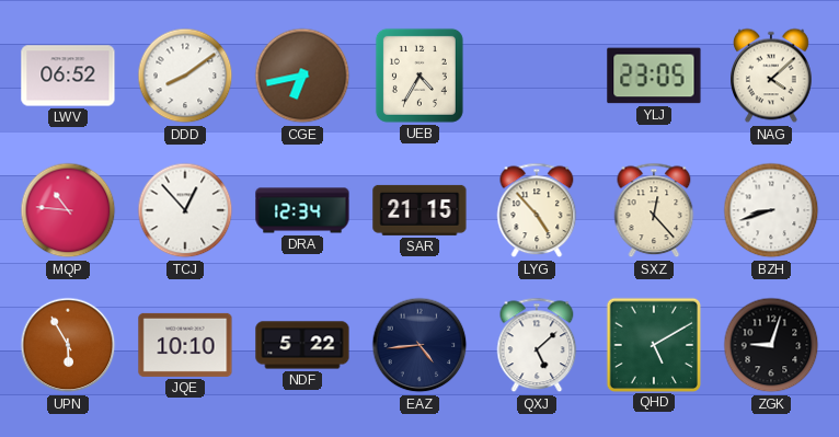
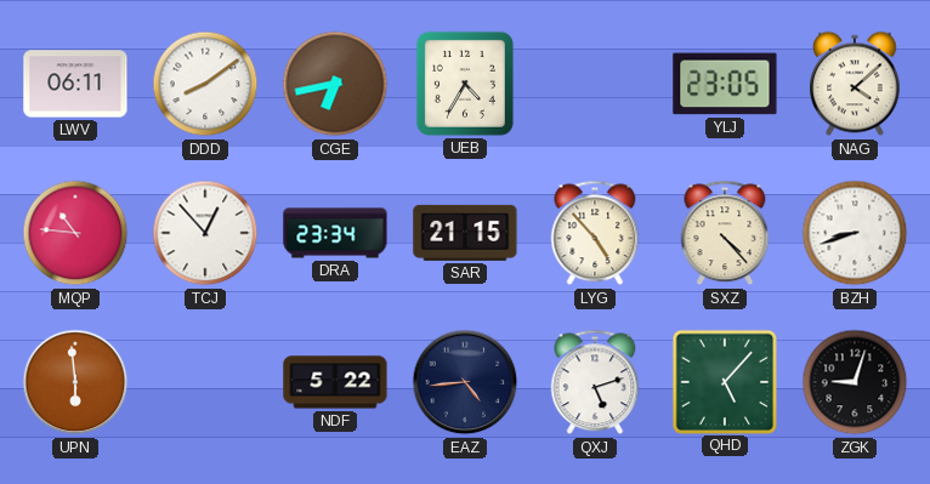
LWV: 06:52 -> 06:11 (75, 84)
DRA: 12:34 -> 23:34 (335, 233)
SXZ: 12:23 -> 4:23 (725, 233)
UPN: 5:55 -> 5:59 (75, 382)
JQE: 10:10 -> none (185, 345)
QXJ: 5:08 -> 5:12 (595, 382)
QHD: 5:10 -> 5:07 (724, 381)
